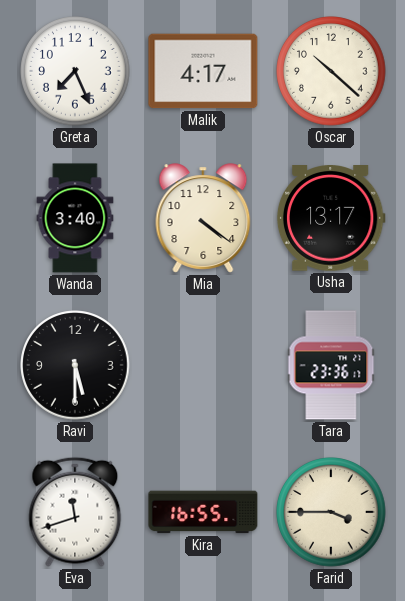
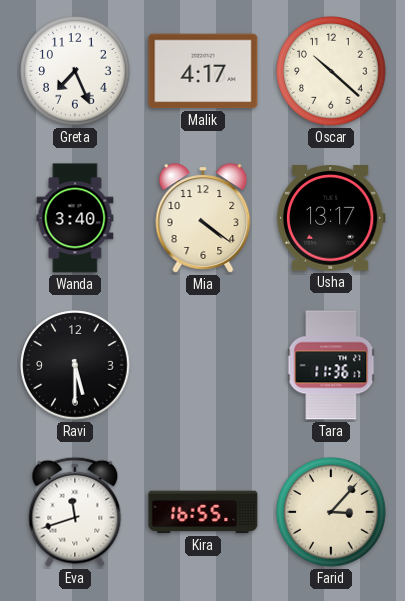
Tara: 23:36 -> 11:36 (331, 365)
Farid: 3:45 -> 3:07 (331, 512)
